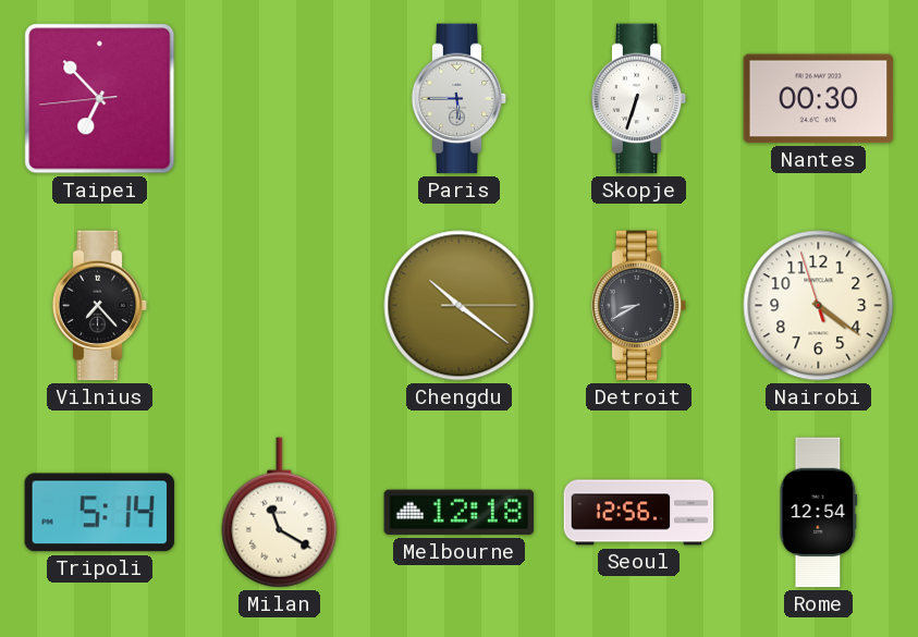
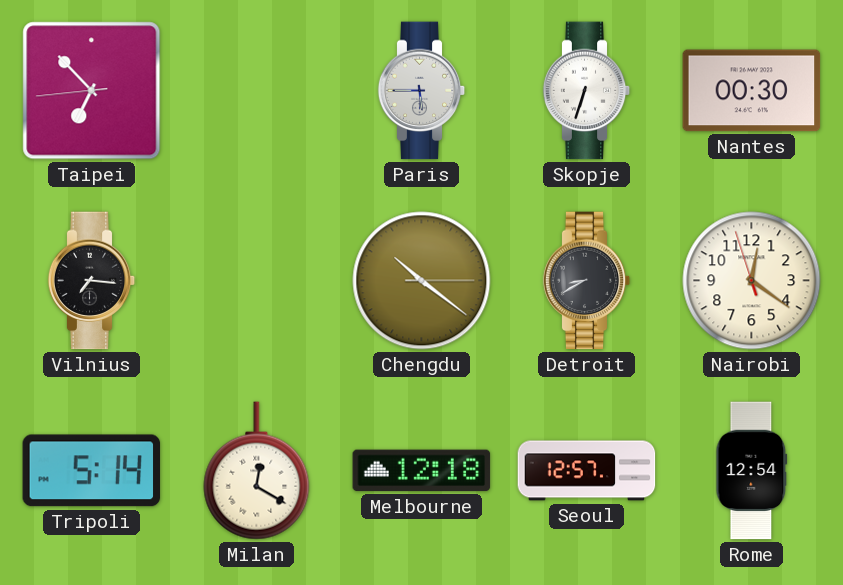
Vilnius: 7:23 -> 7:16 (92, 281)
Nairobi: 4:20 -> 12:20 (752, 281)
Milan: 11:20 -> 12:20 (257, 471)
Seoul: 12:56 -> 12:57 (587, 471)
